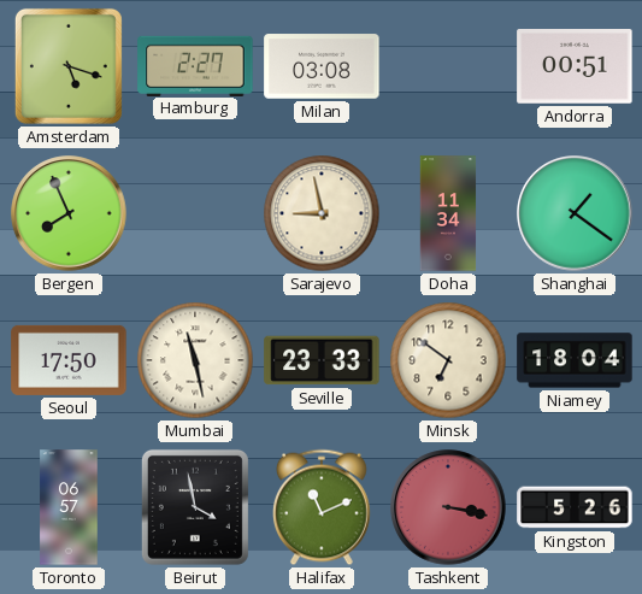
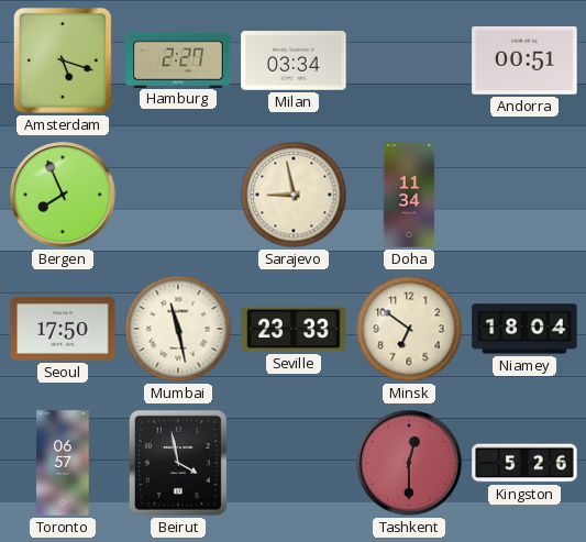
Milan: 03:08 -> 03:34 (294, 60)
Shanghai: 1:21 -> none (575, 213)
Halifax: 11:11 -> none (323, 507)
Tashkent: 3:17 -> 12:30 (409, 463)
